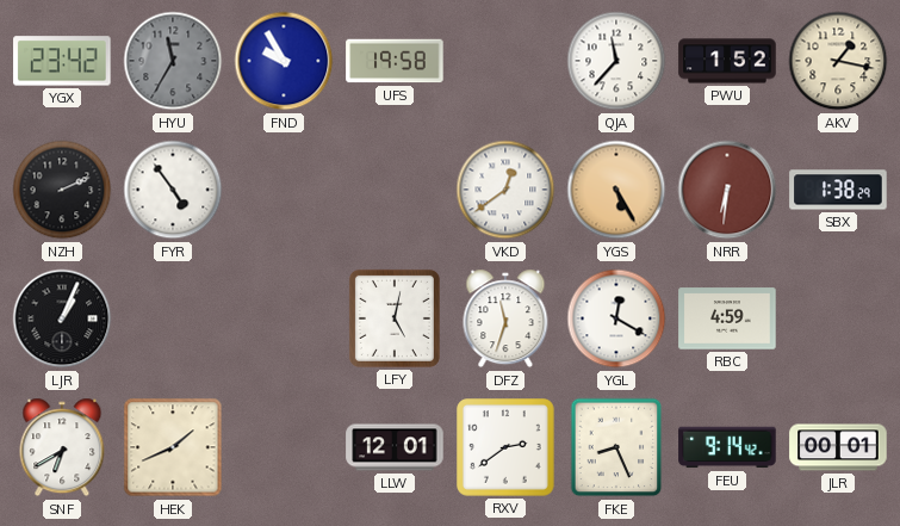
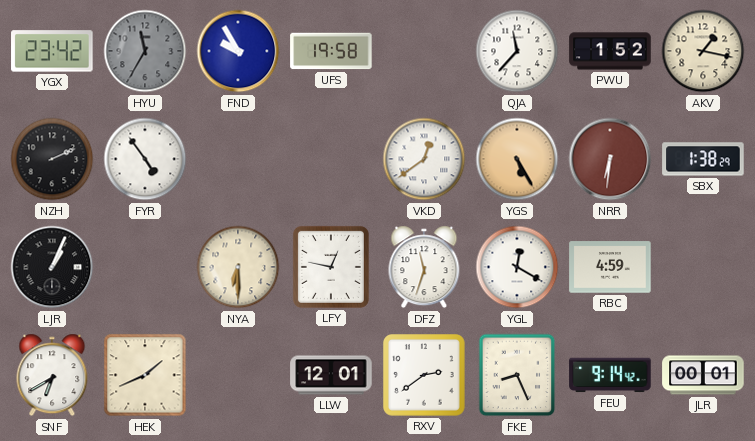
NYA: none -> 6:30 (238, 267)
LFY: 5:02 -> 12:47 (331, 267)
